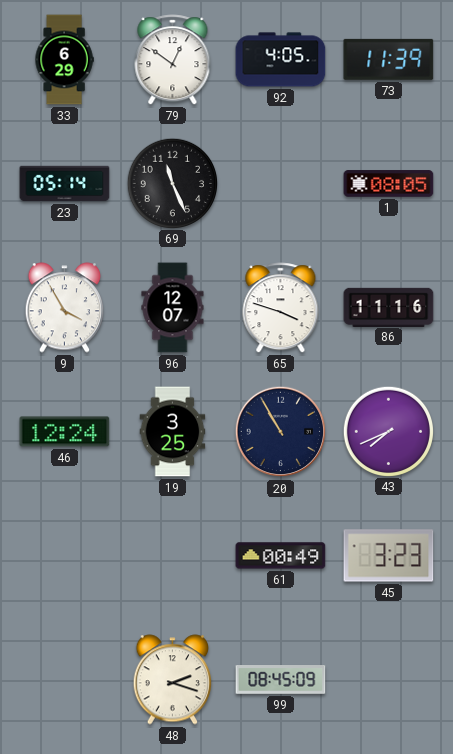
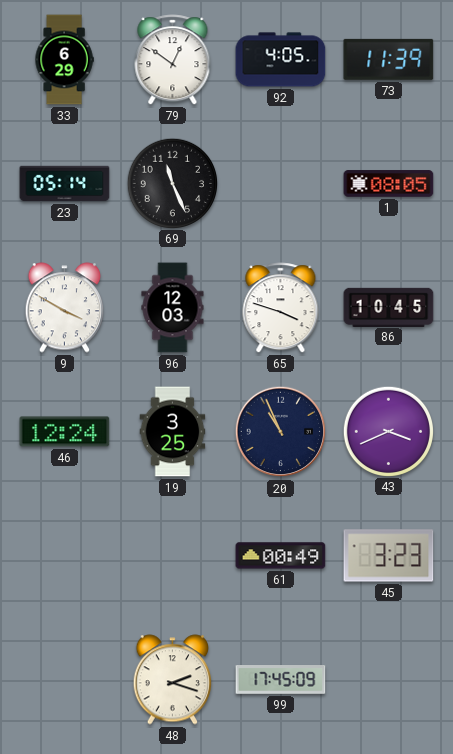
9: 3:55 -> 3:50 (65, 308)
96: 12:07 -> 12:03 (173, 308)
86: 11:16 -> 10:45 (389, 307)
20: 10:55 -> 10:56 (281, 432)
43: 7:41 -> 3:41 (388, 431)
99: 08:45 -> 17:45 (281, 680)
